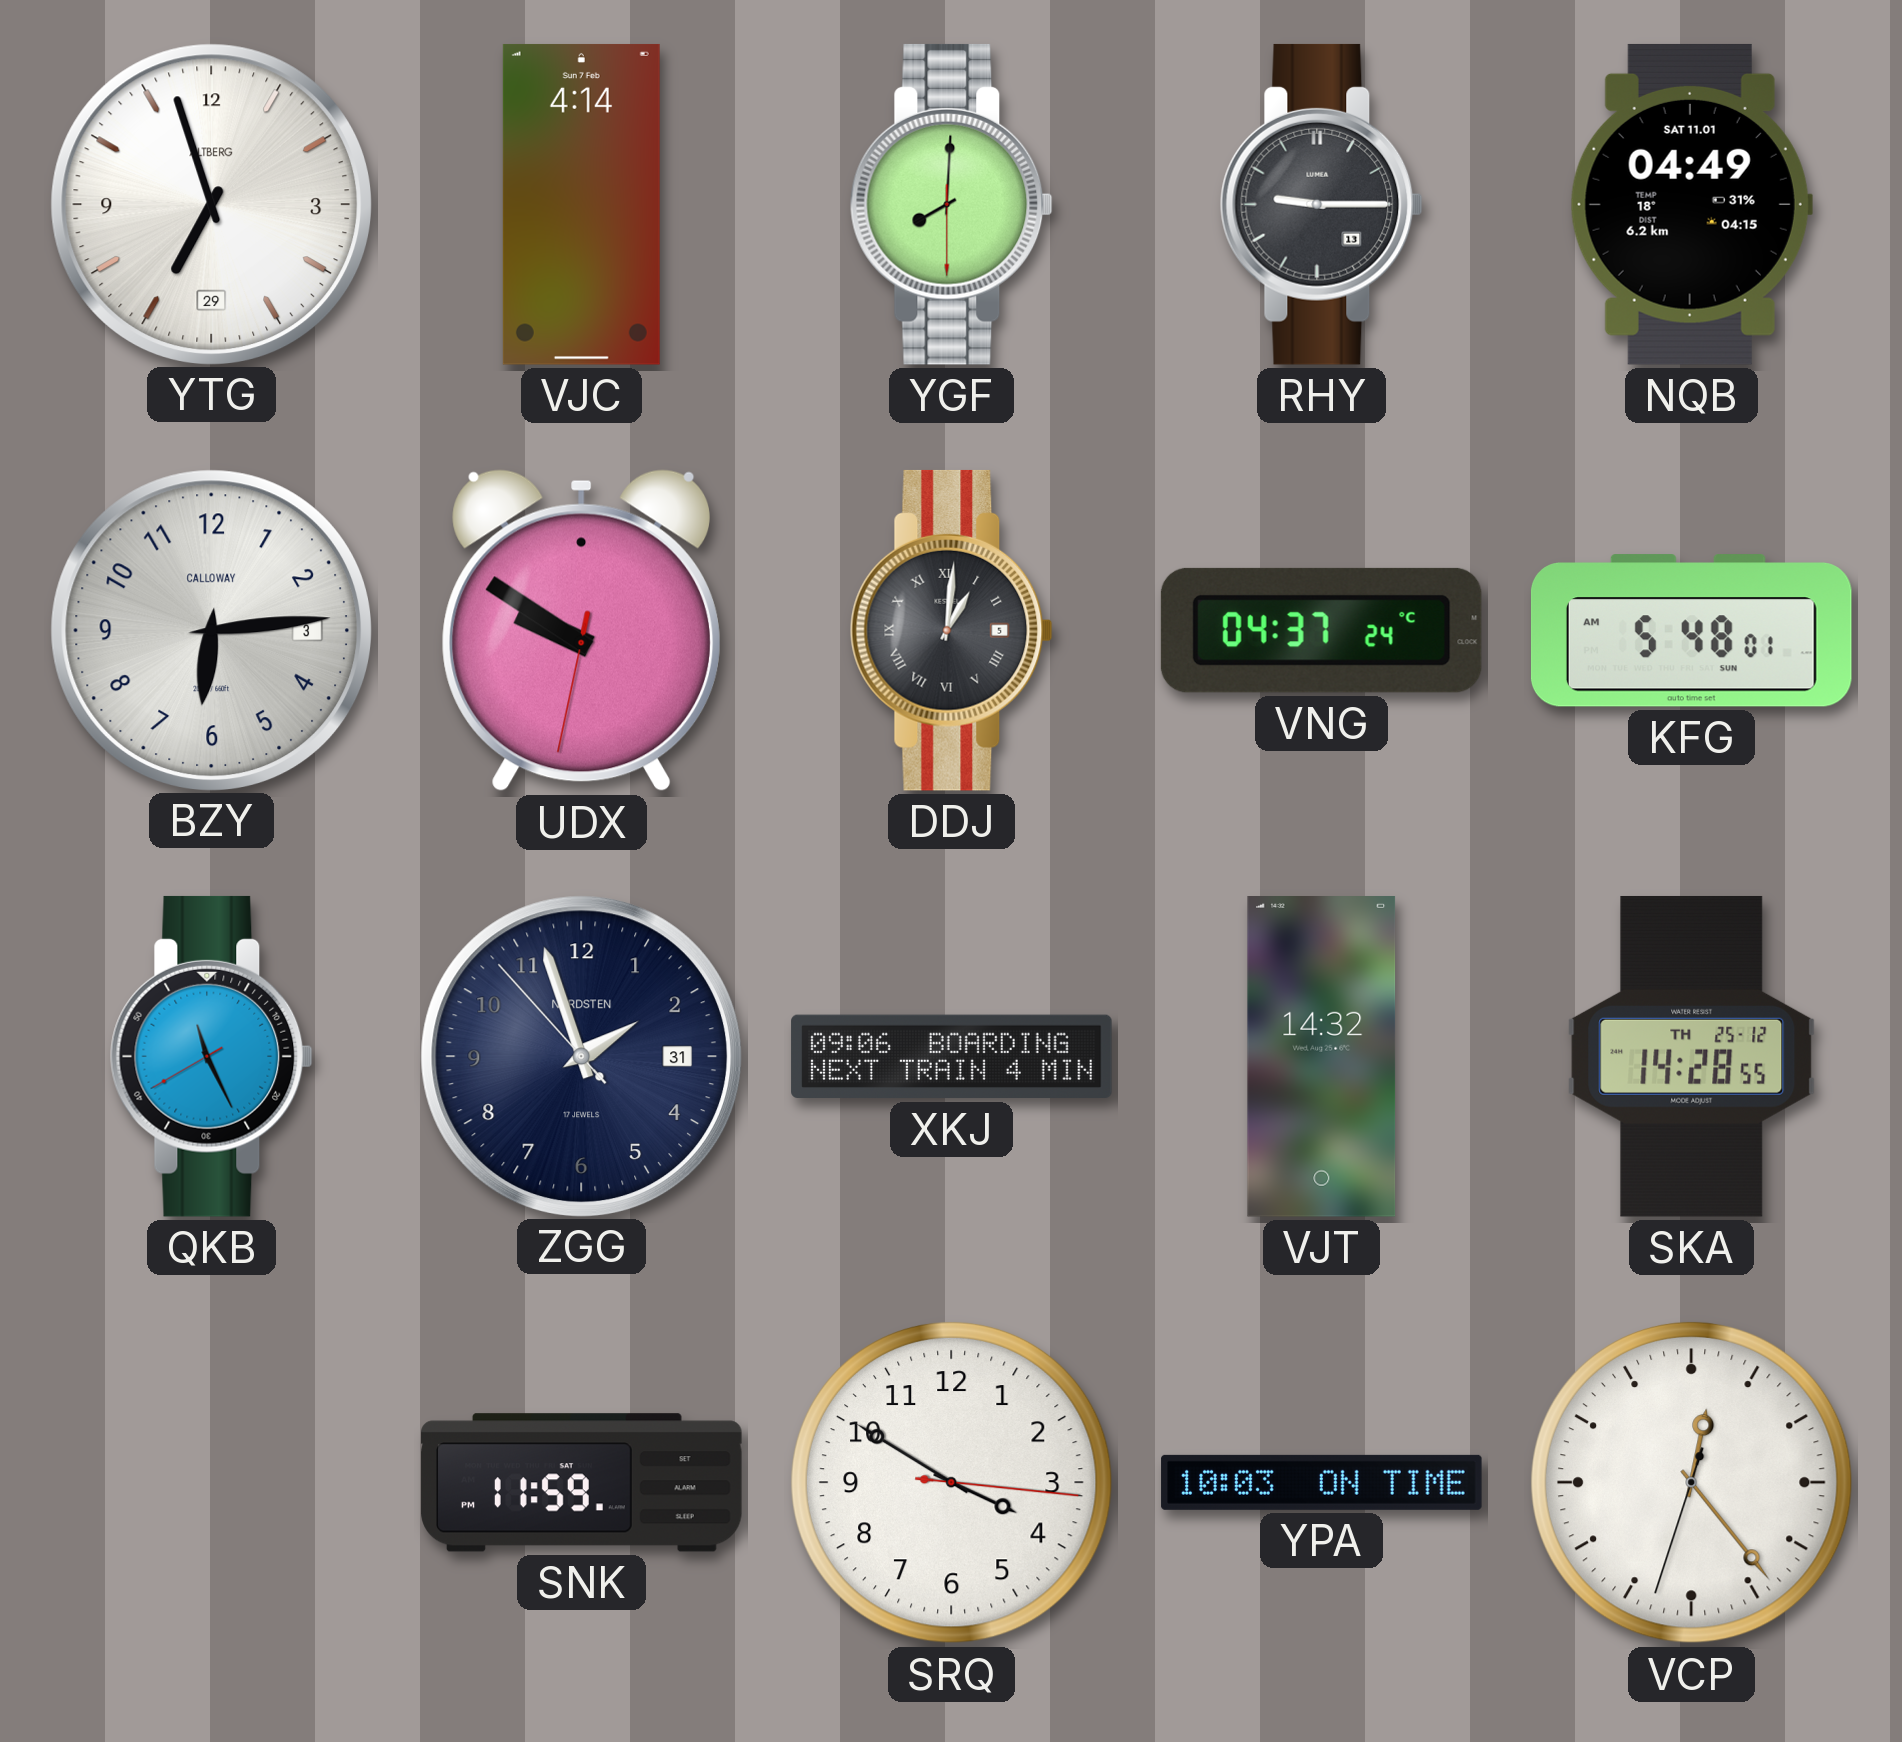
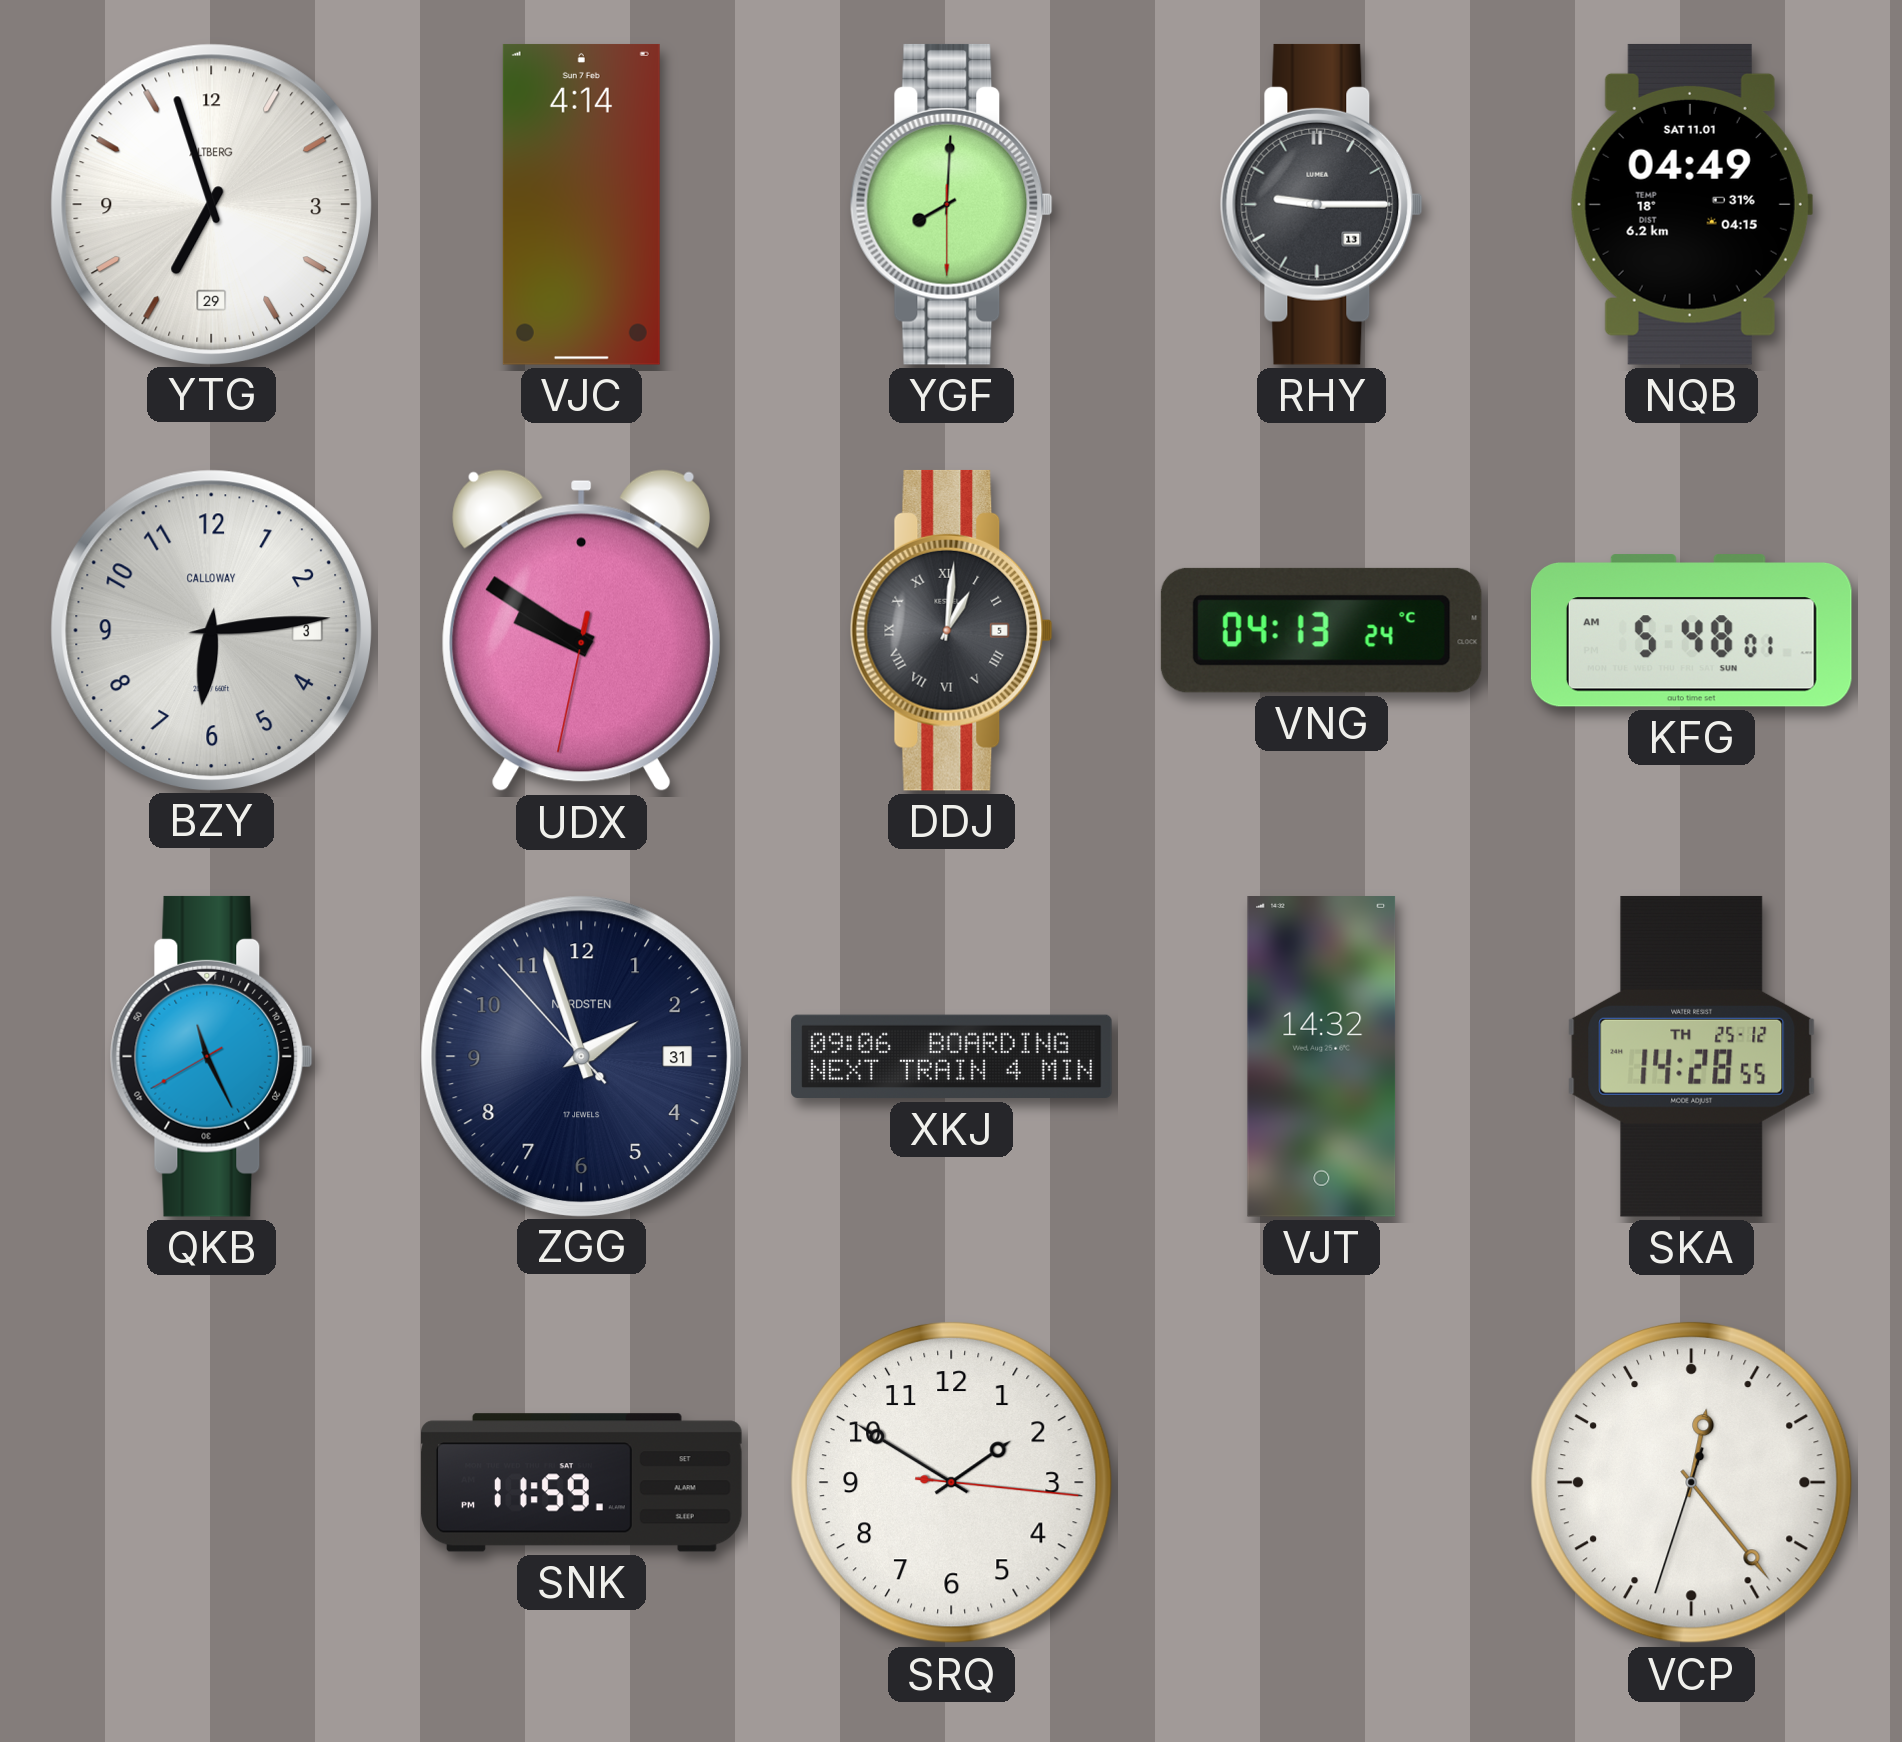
VNG: 04:37 -> 04:13 (1321, 630)
SRQ: 3:50 -> 1:50 (951, 1482)
YPA: 10:03 -> none (1322, 1482)
